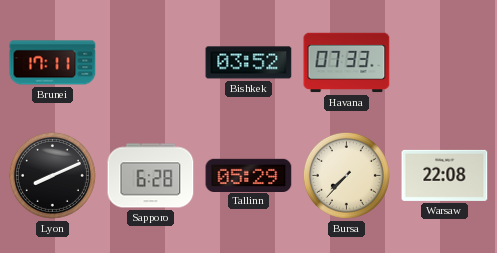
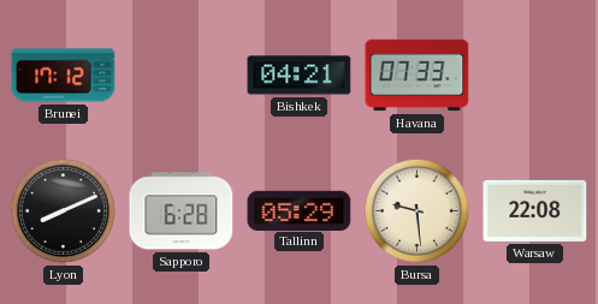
Brunei: 17:11 -> 17:12 (64, 76)
Bishkek: 03:52 -> 04:21 (300, 76)
Bursa: 7:37 -> 9:29 (416, 210)
